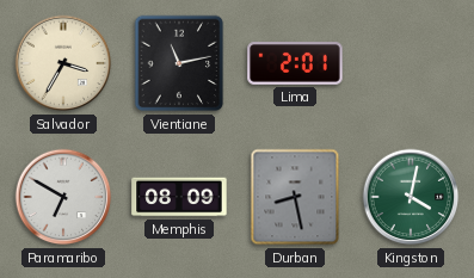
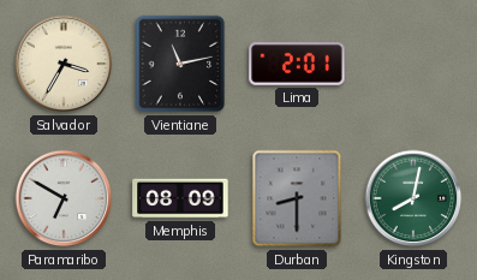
Durban: 8:28 -> 8:30 (297, 198)
Kingston: 4:02 -> 8:02 (413, 198)
